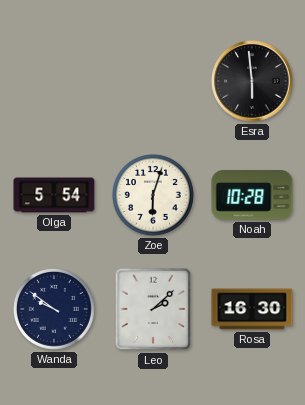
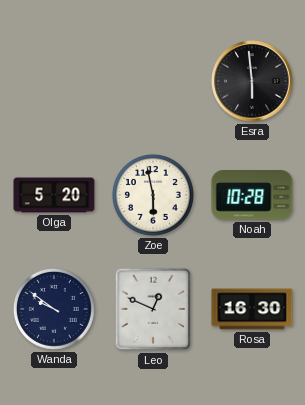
Olga: 5:54 -> 5:20 (54, 195)
Zoe: 6:03 -> 5:58 (153, 195)
Leo: 2:08 -> 12:49 (153, 309)
